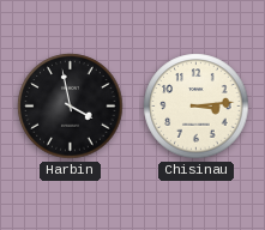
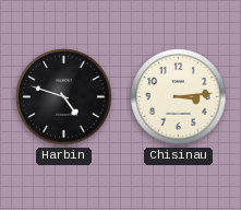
Harbin: 3:58 -> 4:48 (64, 97)
